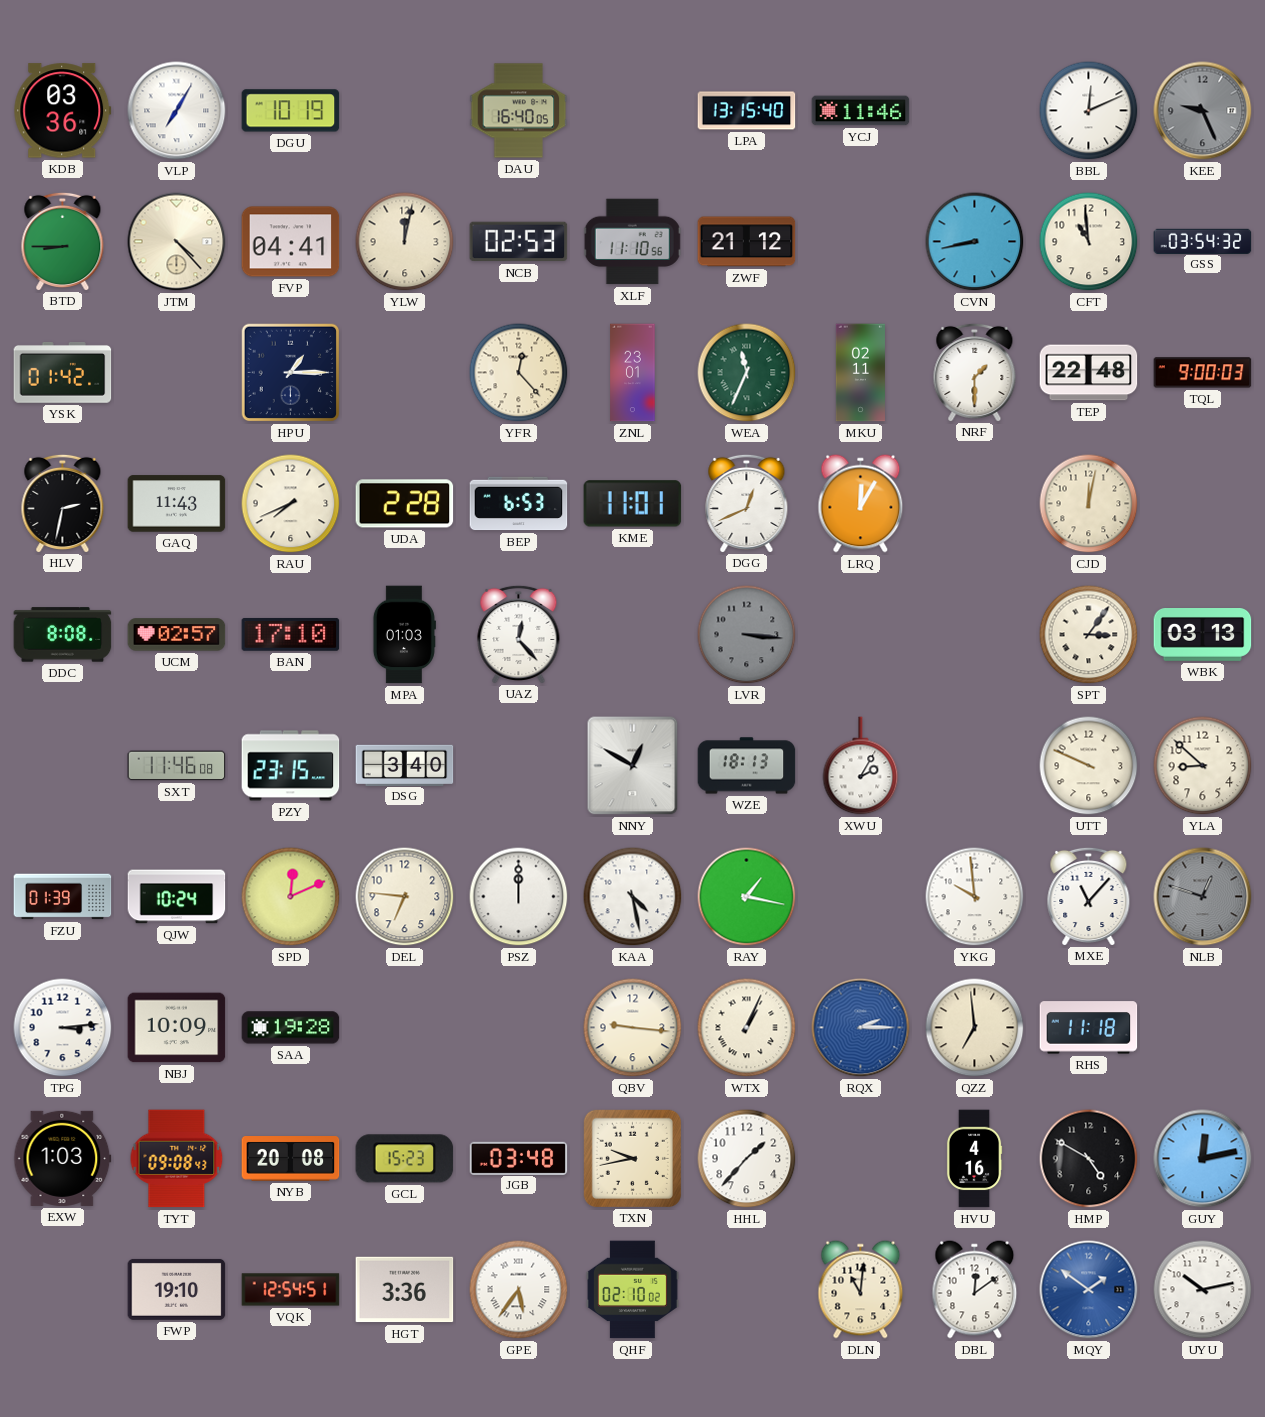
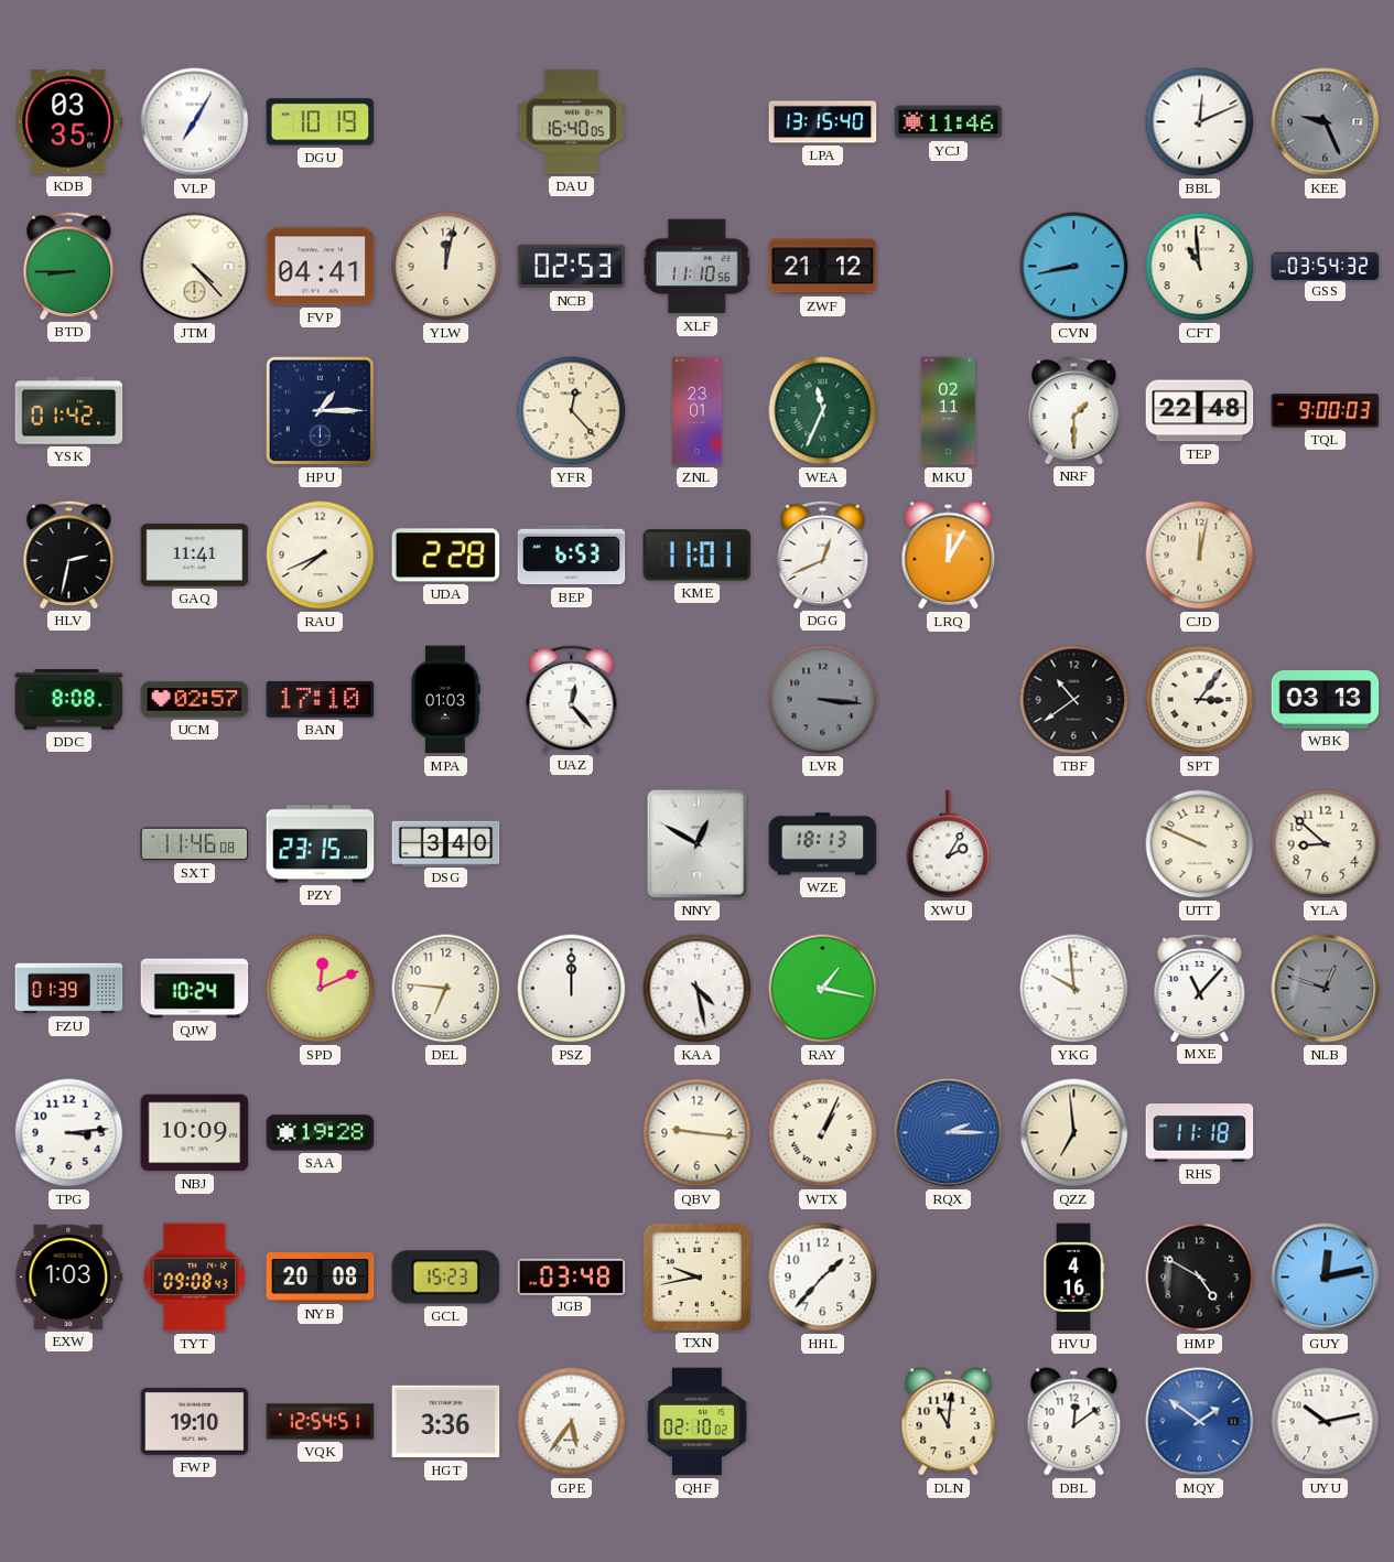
KDB: 03:36 -> 03:35 (69, 122)
GAQ: 11:43 -> 11:41 (195, 556)
TBF: none -> 10:39 (1074, 700)
